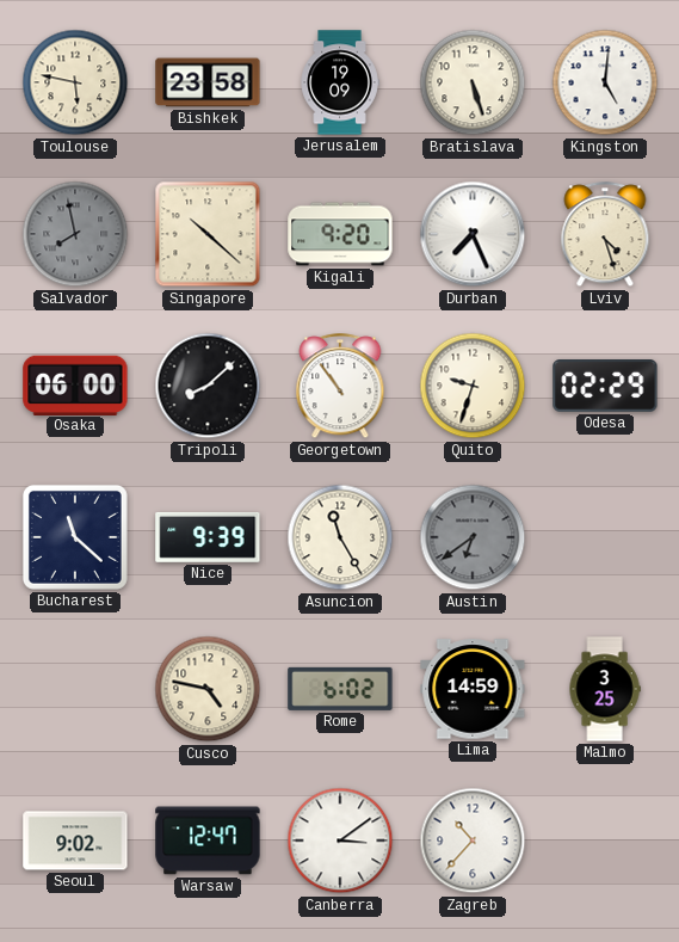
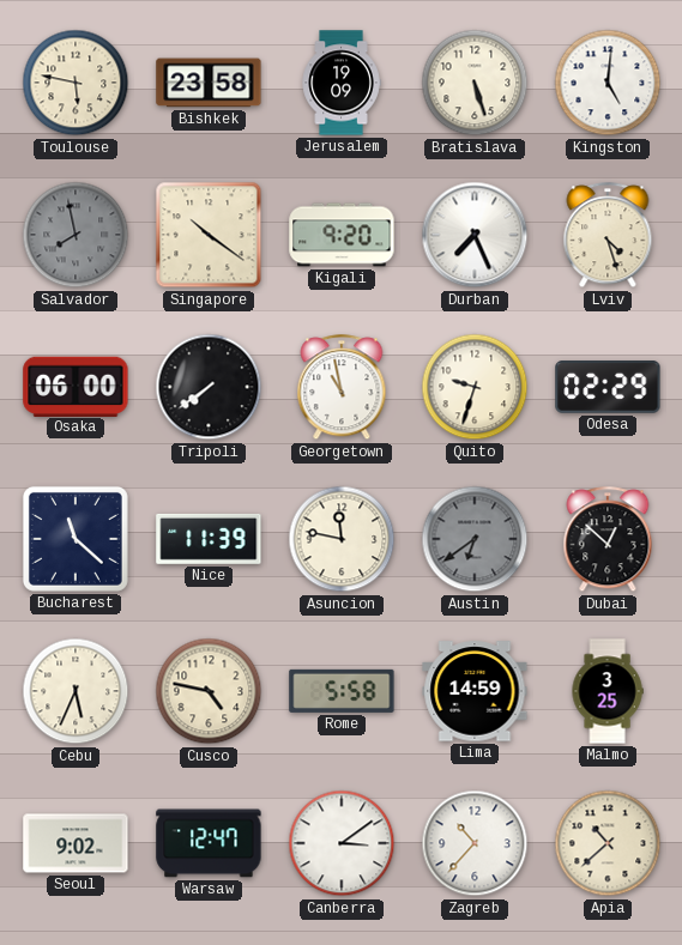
Singapore: 10:22 -> 10:21 (209, 235)
Tripoli: 8:08 -> 7:39 (209, 387)
Georgetown: 10:54 -> 10:58 (342, 388)
Nice: 9:39 -> 11:39 (209, 539)
Asuncion: 11:25 -> 11:47 (342, 539)
Dubai: none -> 12:52 (608, 540)
Cebu: none -> 5:34 (76, 691)
Rome: 6:02 -> 5:58 (342, 691)
Apia: none -> 10:38 (608, 843)
